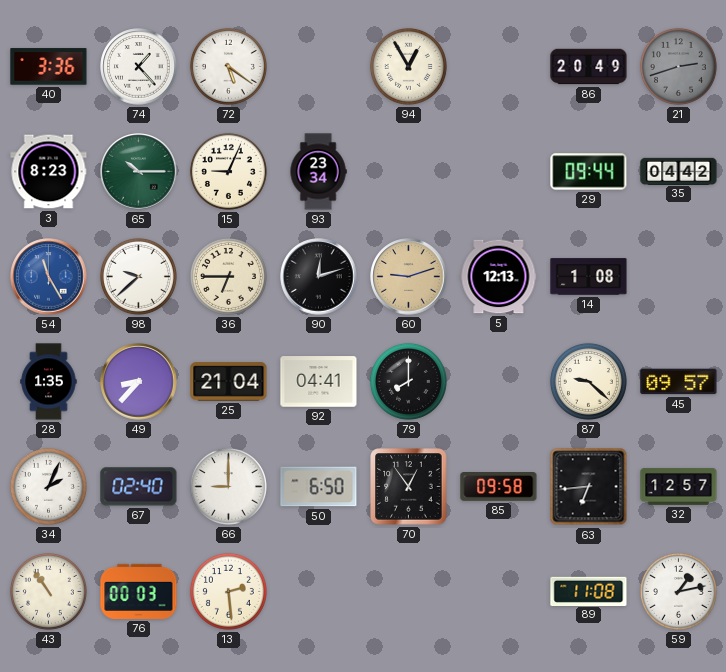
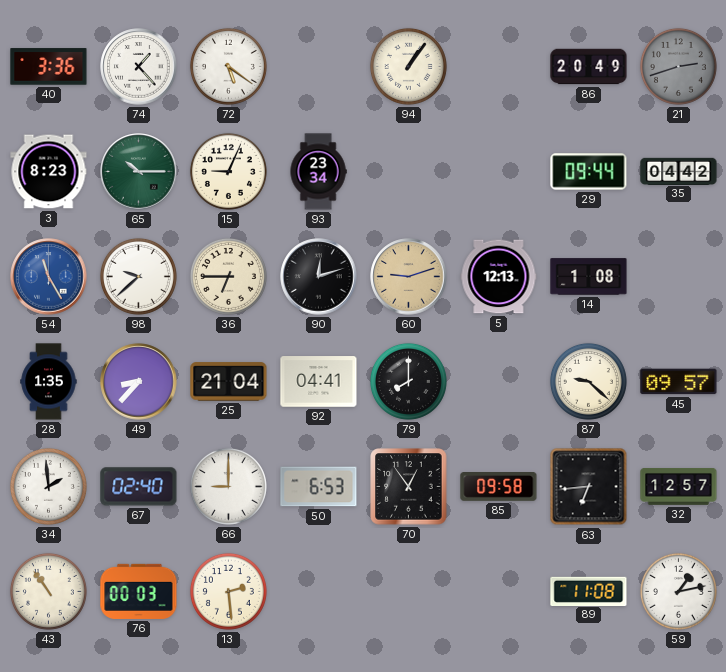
94: 12:55 -> 1:06 (408, 66)
34: 2:04 -> 1:59 (48, 486)
50: 6:50 -> 6:53 (319, 487)
